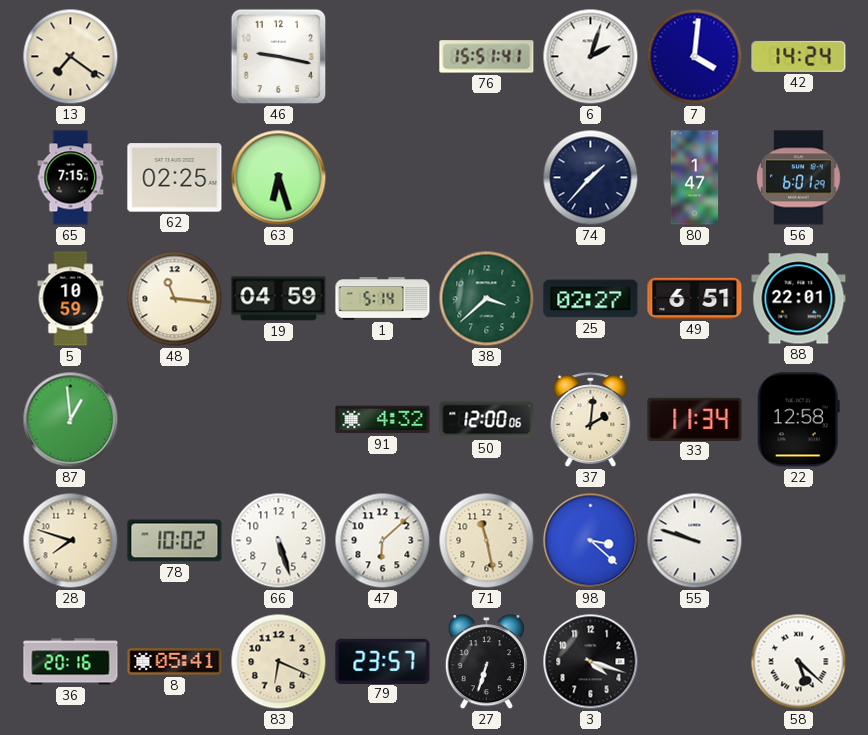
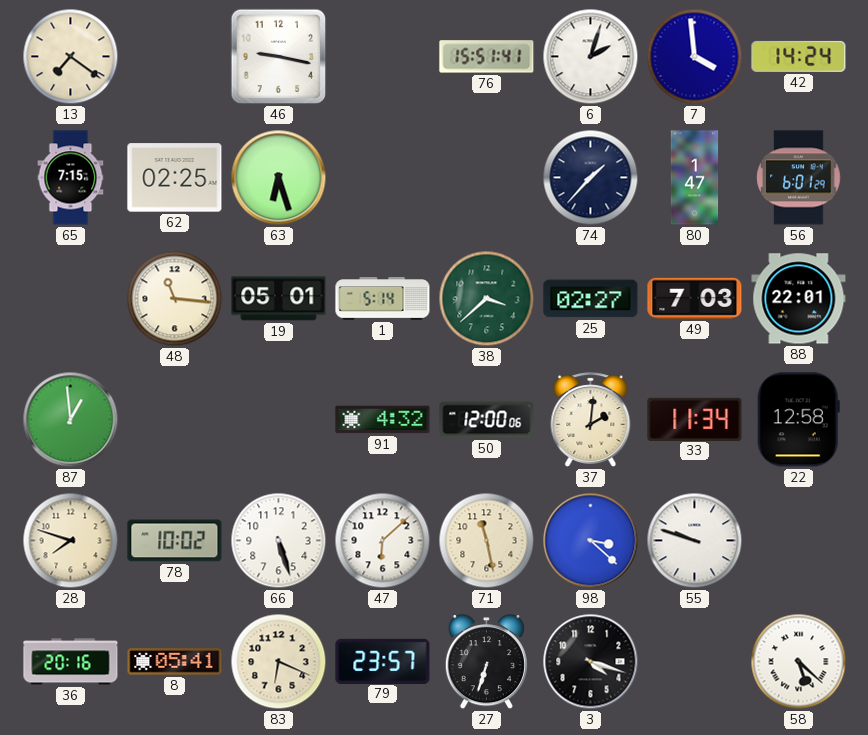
7: 4:01 -> 3:59 (695, 57)
5: 10:59 -> none (71, 299)
19: 04:59 -> 05:01 (279, 299)
49: 6:51 -> 7:03 (695, 298)
